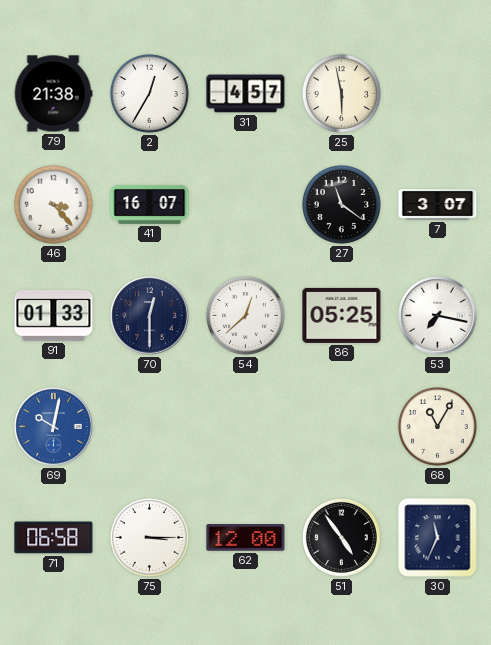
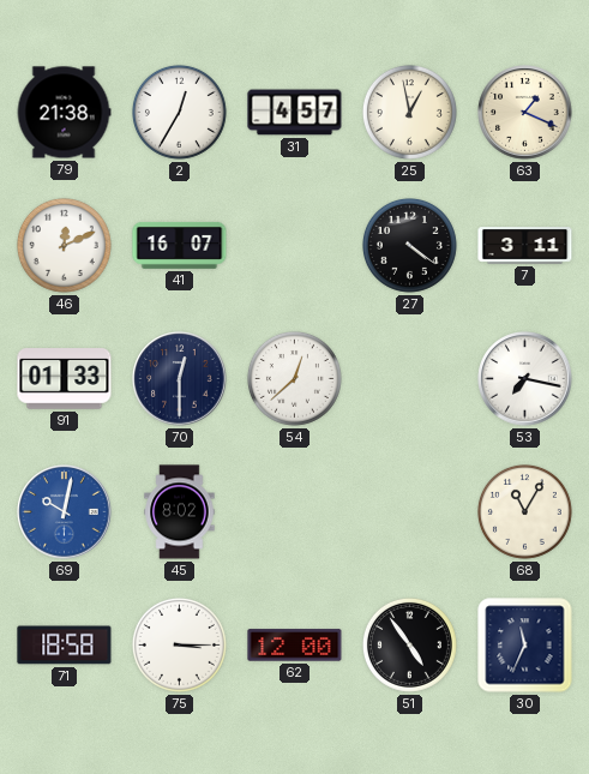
25: 5:58 -> 12:58 (409, 112)
63: none -> 1:19 (525, 113)
46: 3:23 -> 12:11 (64, 245)
27: 11:21 -> 4:21 (409, 245)
7: 3:07 -> 3:11 (525, 246)
86: 05:25 -> none (342, 315)
45: none -> 8:02 (180, 512)
71: 06:58 -> 18:58 (65, 646)
